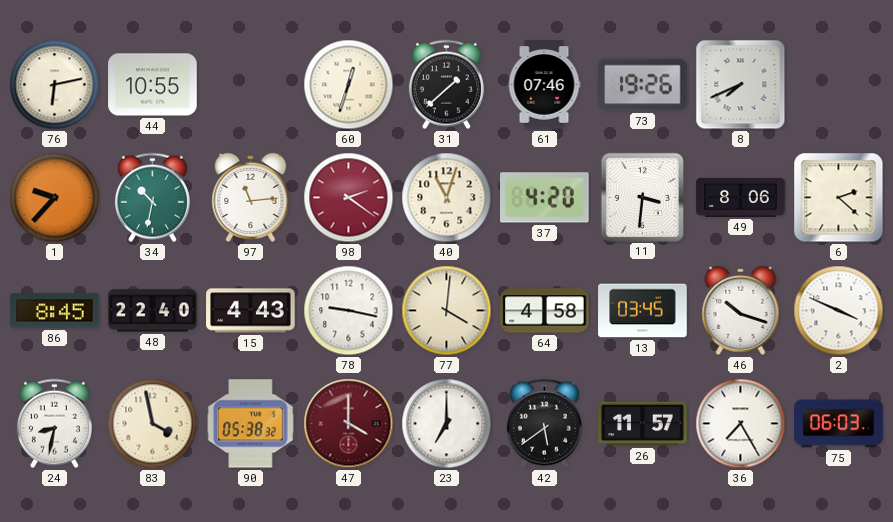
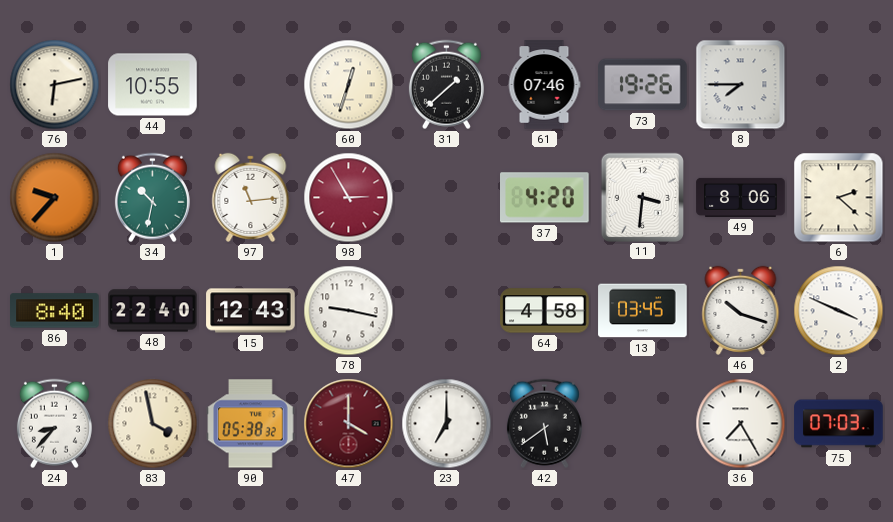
8: 7:41 -> 7:45 (741, 85)
98: 2:21 -> 2:55 (349, 198)
40: 11:03 -> none (447, 198)
86: 8:45 -> 8:40 (55, 311)
15: 4:43 -> 12:43 (251, 311)
77: 4:01 -> none (447, 311)
24: 8:32 -> 8:37 (54, 424)
26: 11:57 -> none (643, 424)
75: 06:03 -> 07:03 (839, 424)
